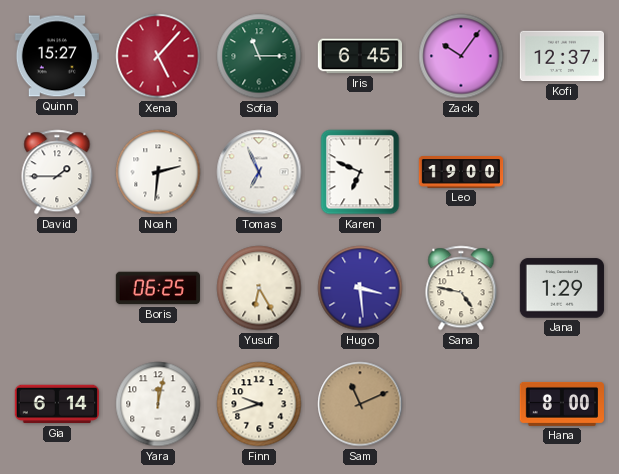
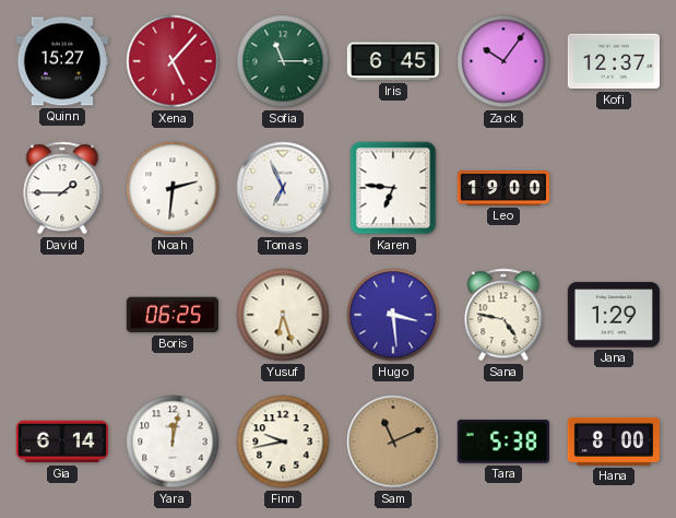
Karen: 6:49 -> 6:46 (393, 188)
Yusuf: 6:25 -> 6:27 (283, 315)
Finn: 9:42 -> 9:43 (283, 442)
Tara: none -> 5:38 (503, 442)
